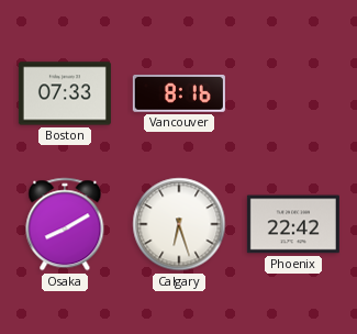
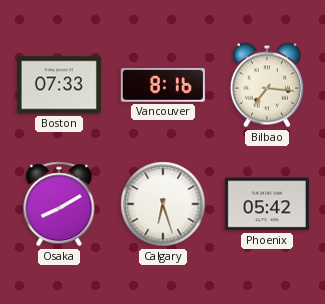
Bilbao: none -> 7:16 (267, 85)
Phoenix: 22:42 -> 05:42 (267, 204)
